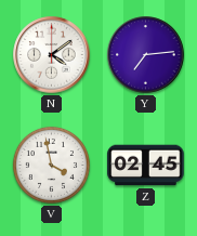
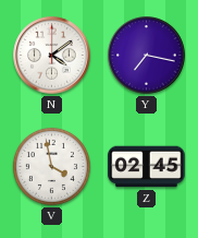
Y: 7:14 -> 7:17 (147, 56)
